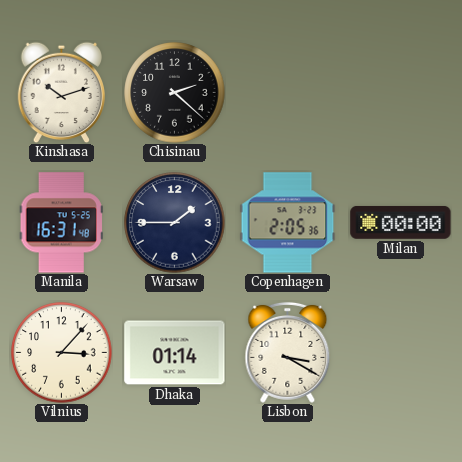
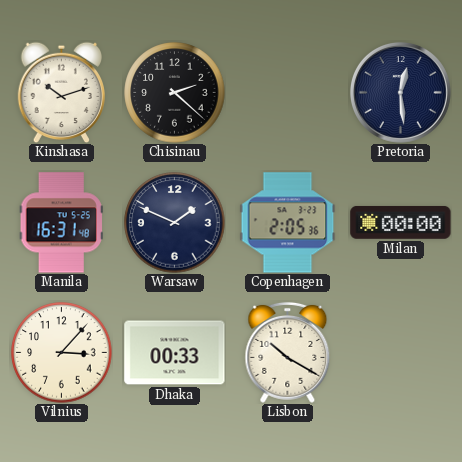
Pretoria: none -> 12:29 (400, 92)
Warsaw: 1:45 -> 1:49 (175, 223)
Dhaka: 01:14 -> 00:33 (175, 353)
Lisbon: 3:20 -> 10:20 (288, 352)
